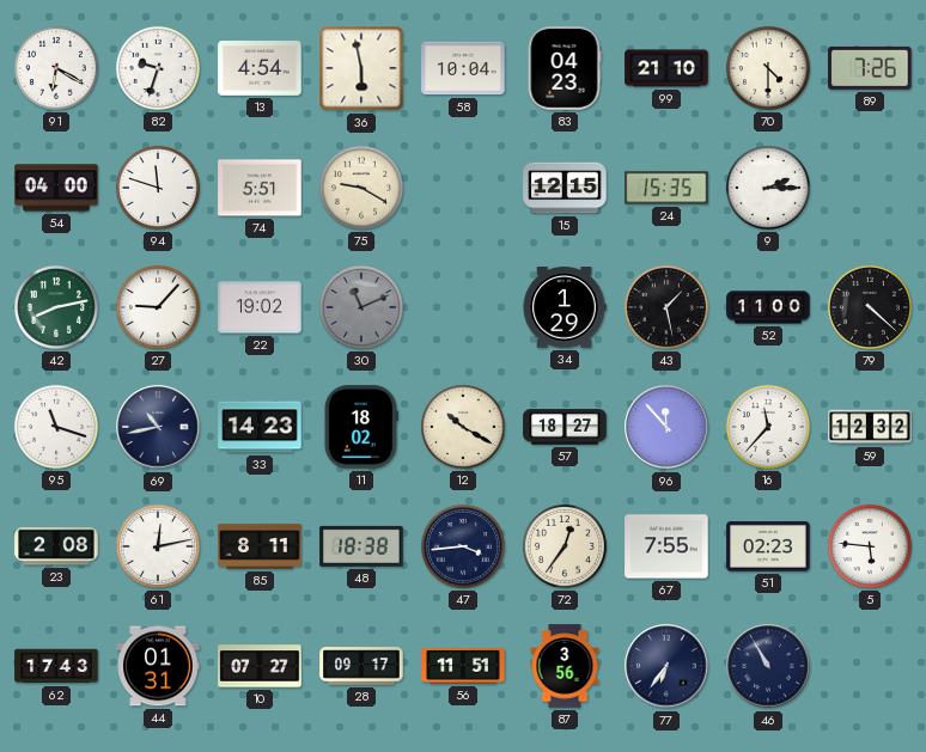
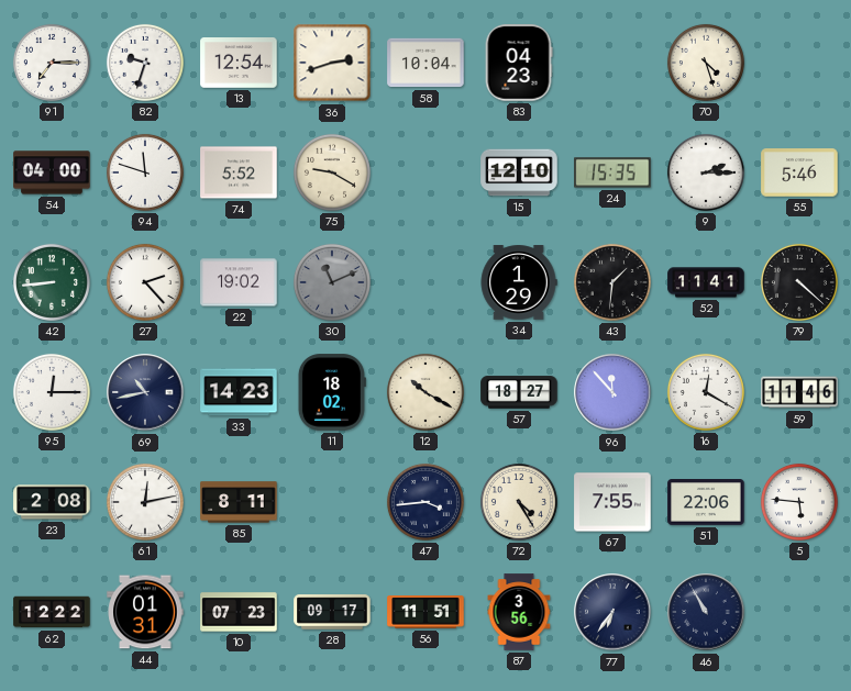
91: 6:20 -> 7:15 (52, 63)
13: 4:54 -> 12:54 (239, 64)
36: 5:58 -> 2:42 (332, 63)
99: 21:10 -> none (666, 68)
70: 4:30 -> 4:27 (706, 63)
89: 7:26 -> none (870, 68)
74: 5:51 -> 5:52 (239, 172)
15: 12:15 -> 12:10 (519, 172)
55: none -> 5:46 (799, 172)
42: 8:13 -> 8:44 (52, 282)
27: 9:07 -> 2:23 (145, 282)
43: 1:28 -> 1:31 (612, 282)
52: 11:00 -> 11:41 (706, 282)
95: 11:18 -> 12:15 (52, 392)
16: 11:37 -> 12:20 (706, 392)
59: 12:32 -> 11:46 (799, 392)
48: 18:38 -> none (361, 546)
72: 12:36 -> 4:25 (519, 502)
51: 02:23 -> 22:06 (706, 503)
62: 17:43 -> 12:22 (52, 612)
10: 07:27 -> 07:23 (239, 612)
